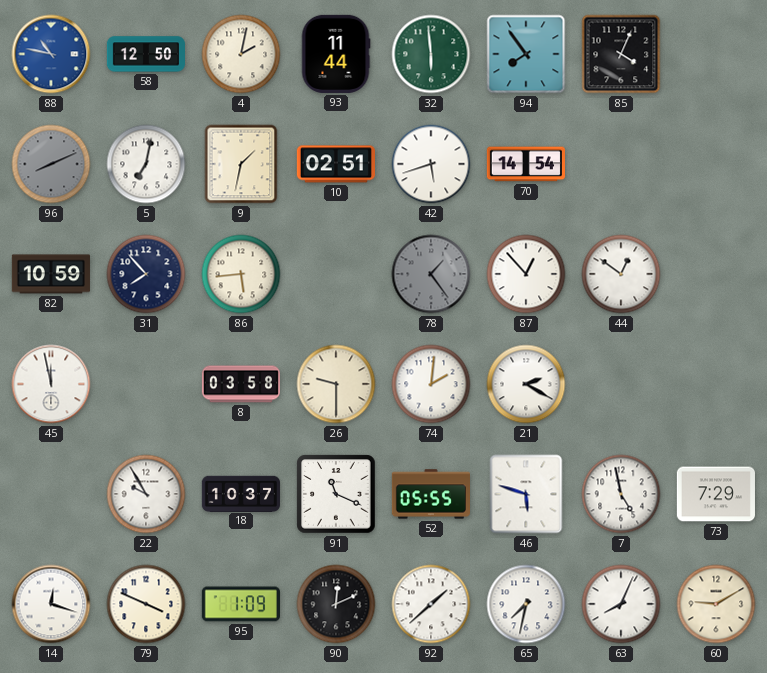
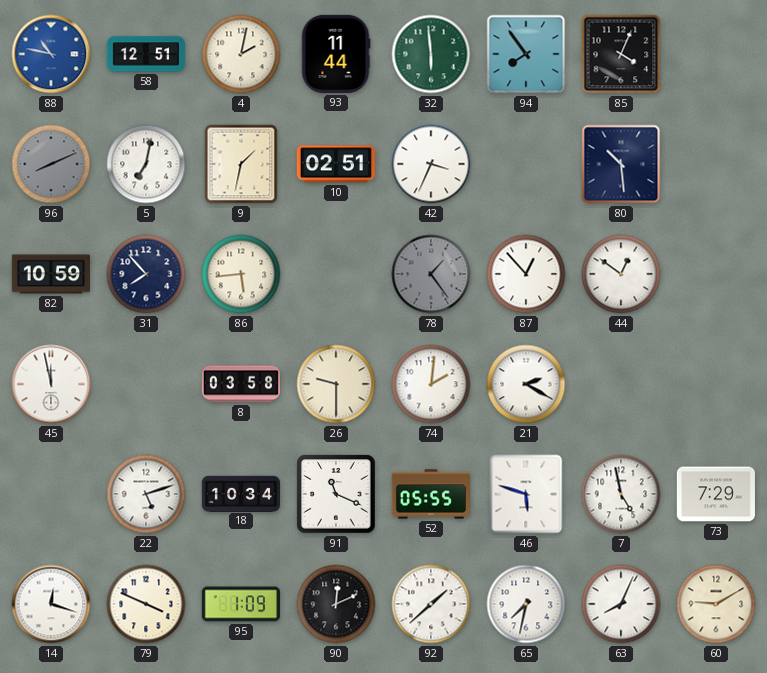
58: 12:50 -> 12:51 (146, 54)
42: 5:42 -> 3:34 (431, 164)
70: 14:54 -> none (526, 164)
80: none -> 10:29 (621, 164)
22: 9:55 -> 5:12 (146, 494)
18: 10:37 -> 10:34 (241, 493)
